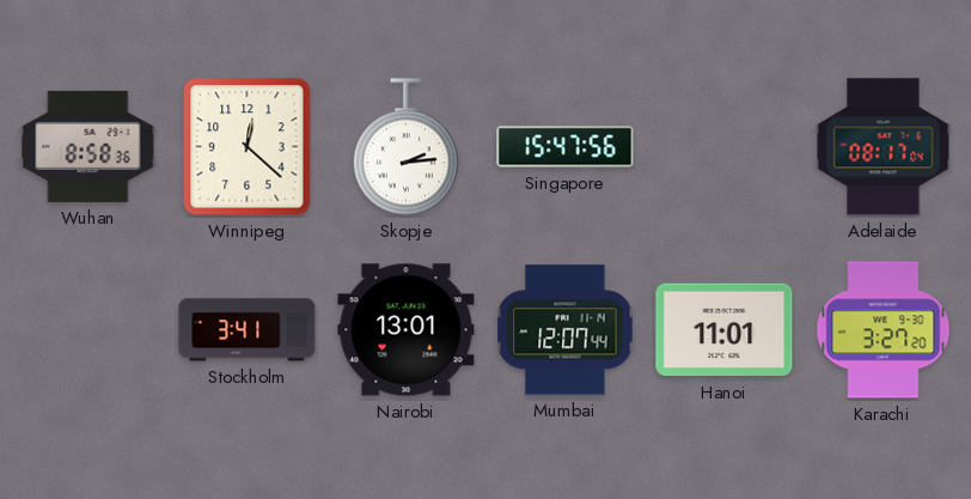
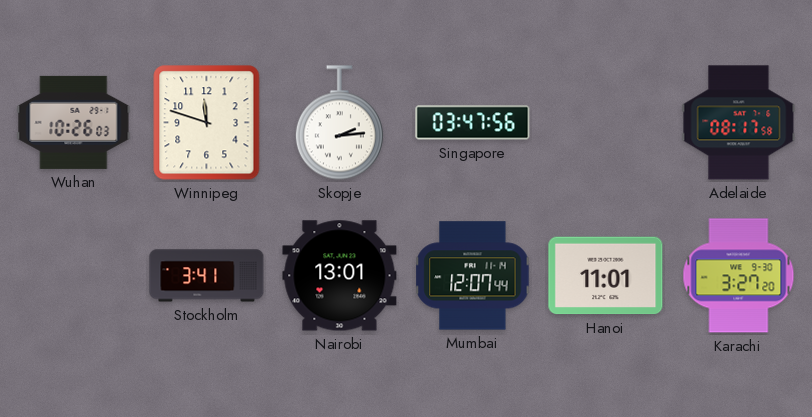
Wuhan: 8:58 -> 10:26 (74, 122)
Winnipeg: 12:22 -> 11:48 (207, 123)
Singapore: 15:47 -> 03:47 (473, 123)
Adelaide: 08:17:04 -> 08:17:58 (739, 123)
